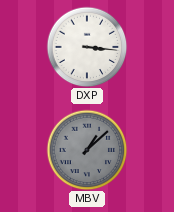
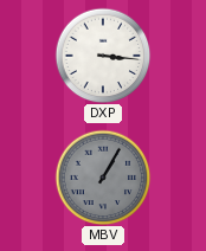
MBV: 1:08 -> 1:05 (103, 178)
